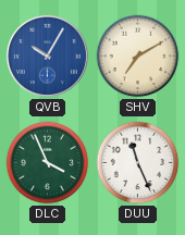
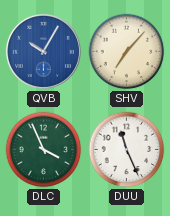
SHV: 7:10 -> 7:07 (127, 52)
